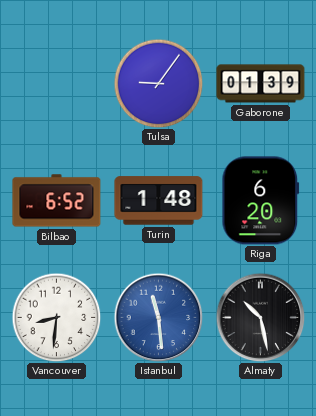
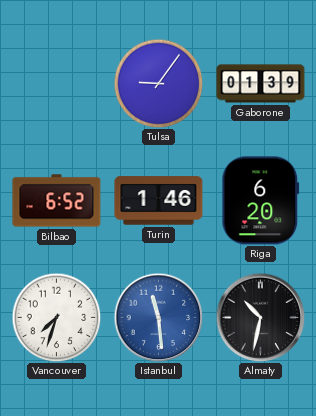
Turin: 1:48 -> 1:46 (159, 201)
Vancouver: 8:31 -> 7:33 (56, 317)
Almaty: 10:28 -> 10:32 (260, 317)
